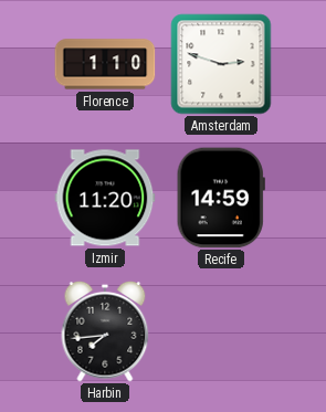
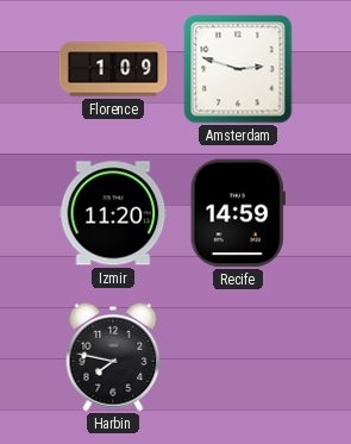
Florence: 1:10 -> 1:09 (113, 69)
Harbin: 7:44 -> 7:47 (113, 357)
